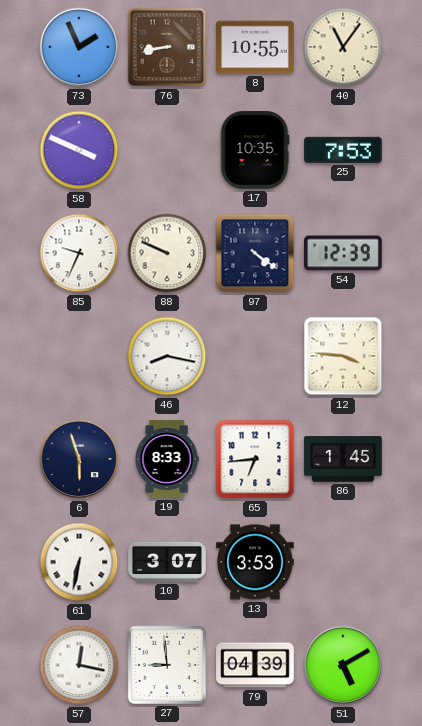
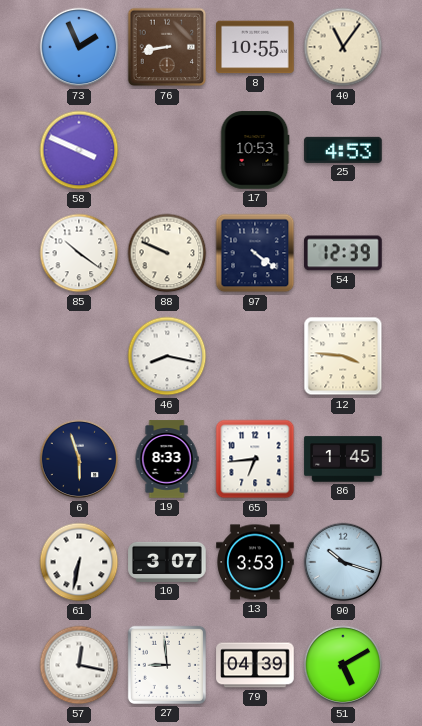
17: 10:35 -> 10:53 (255, 150)
25: 7:53 -> 4:53 (343, 150)
85: 9:34 -> 10:21 (79, 253)
90: none -> 10:18 (343, 562)
